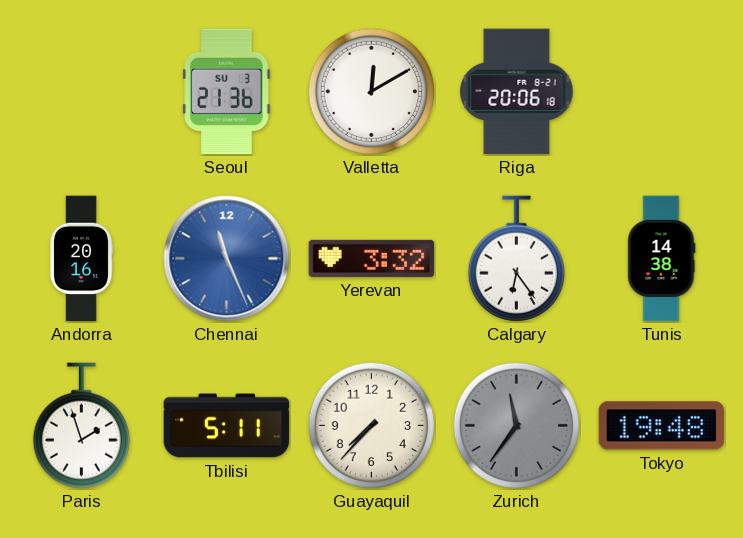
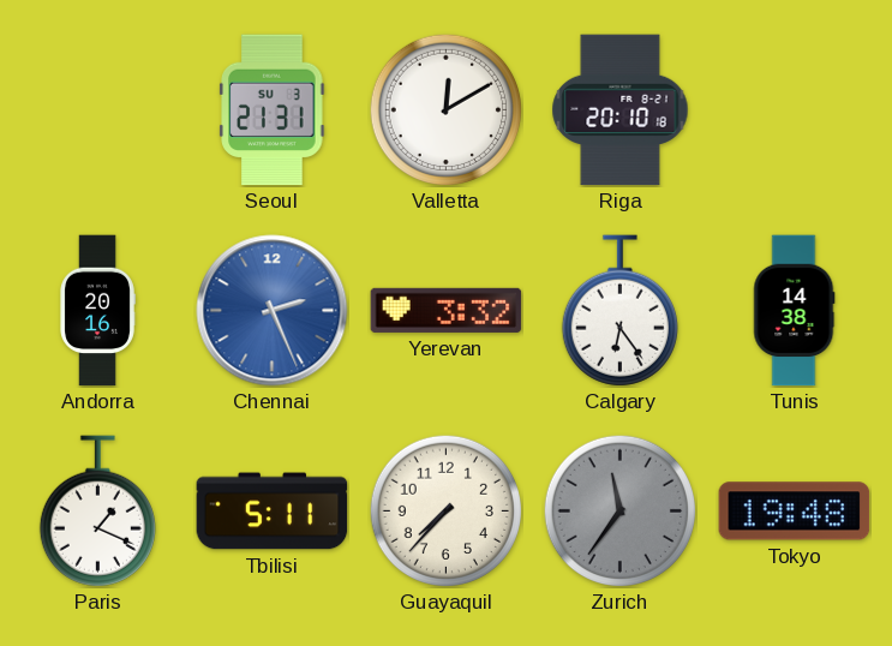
Seoul: 21:36 -> 21:31 (273, 110)
Riga: 20:06 -> 20:10 (621, 110)
Chennai: 11:26 -> 2:26 (273, 311)
Paris: 1:57 -> 1:19 (97, 512)
